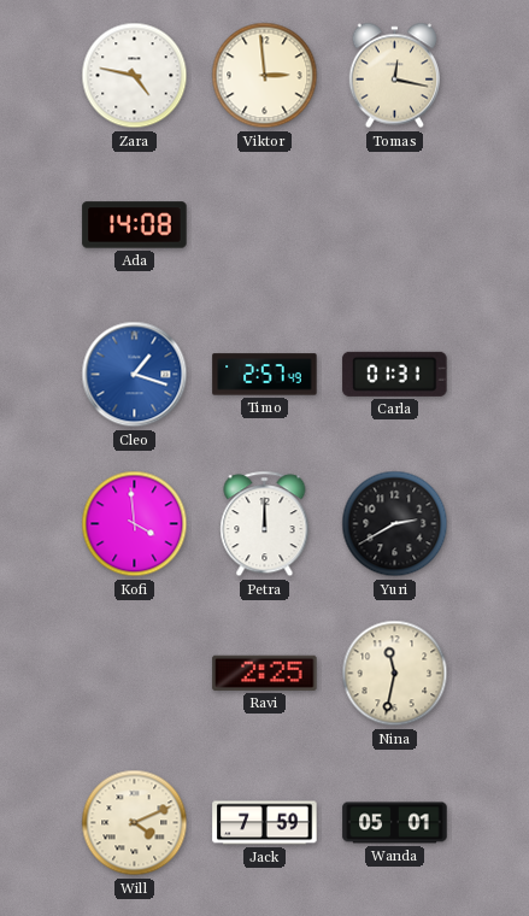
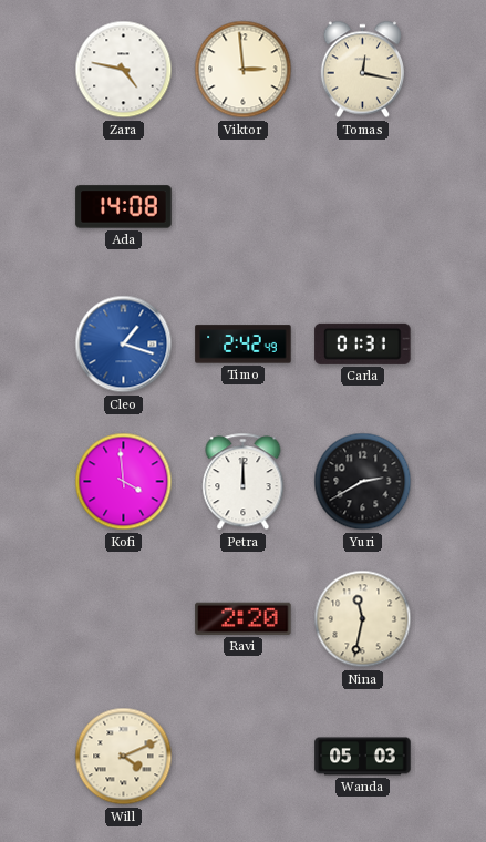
Timo: 2:57 -> 2:42 (244, 345)
Ravi: 2:25 -> 2:20 (244, 618)
Jack: 7:59 -> none (265, 823)
Wanda: 05:01 -> 05:03 (363, 757)
